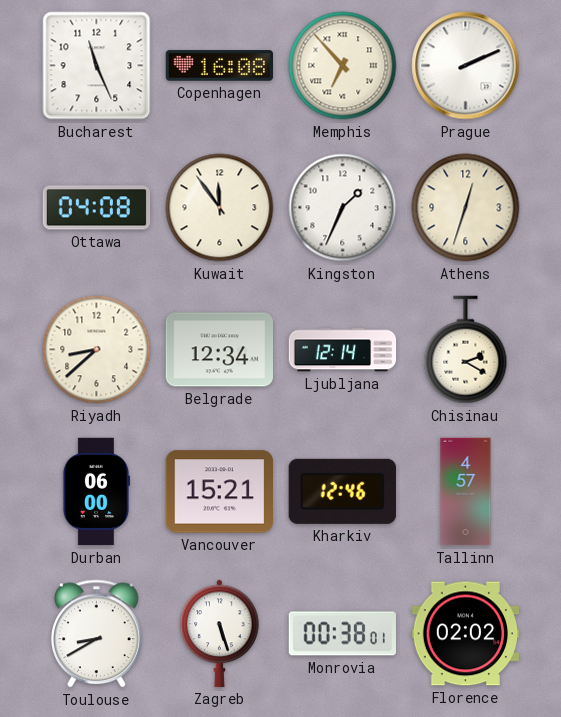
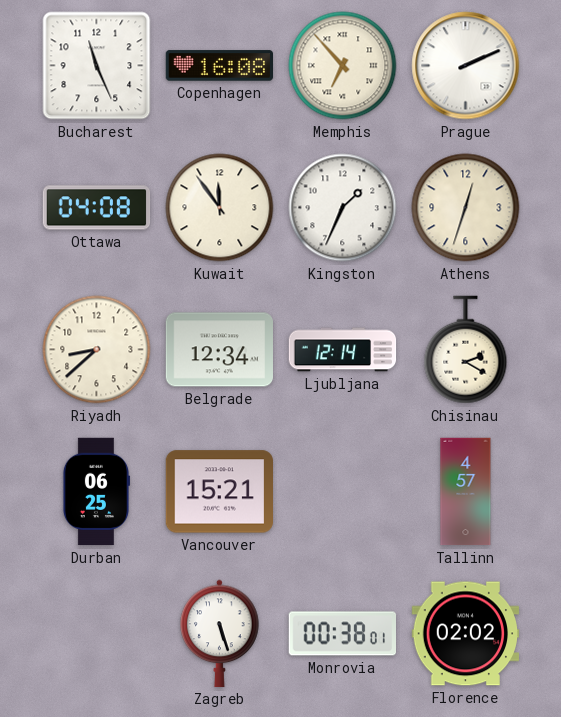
Durban: 06:00 -> 06:25 (95, 492)
Kharkiv: 12:46 -> none (342, 491)
Toulouse: 8:40 -> none (97, 634)
